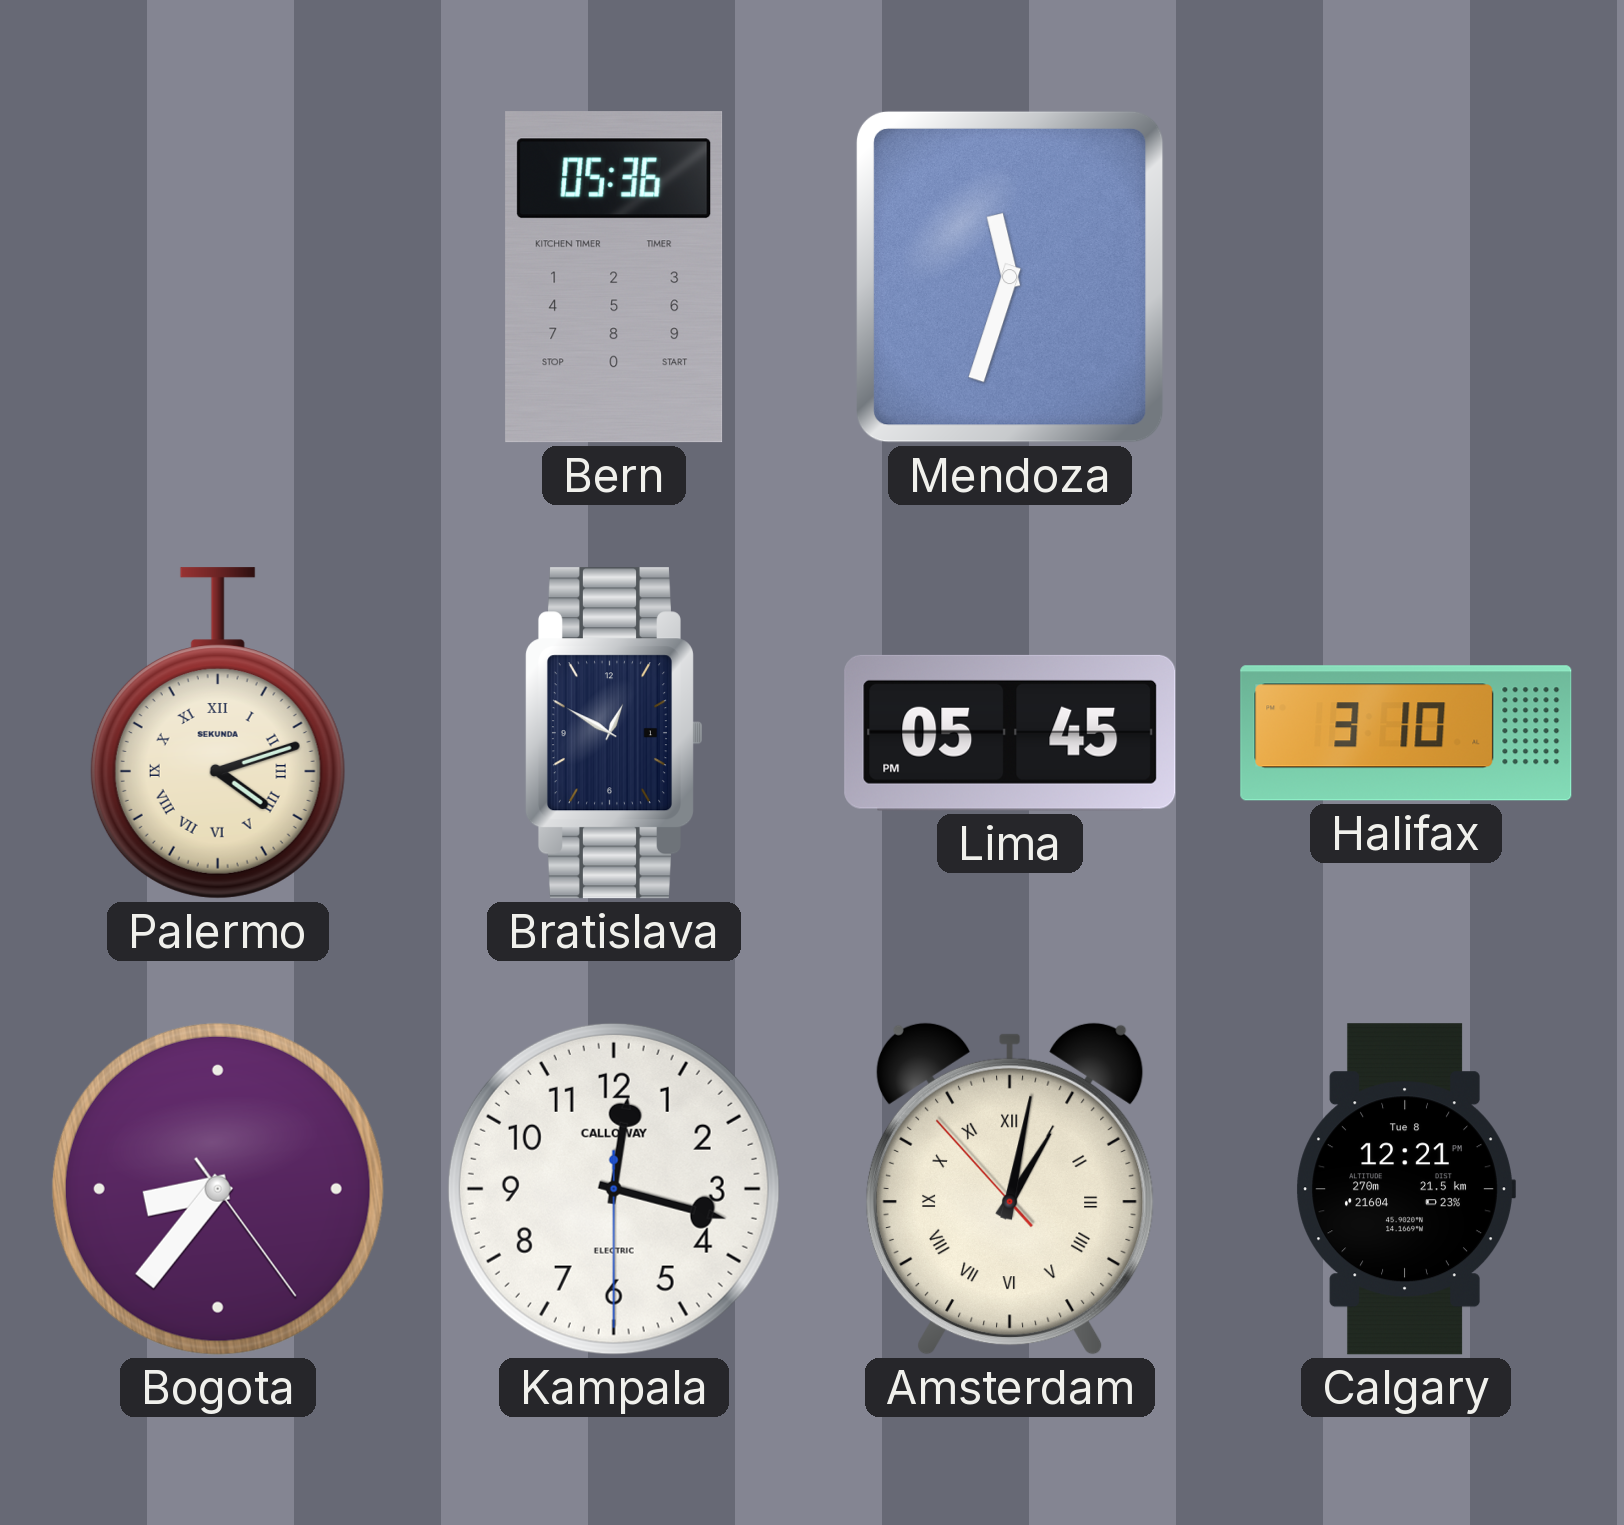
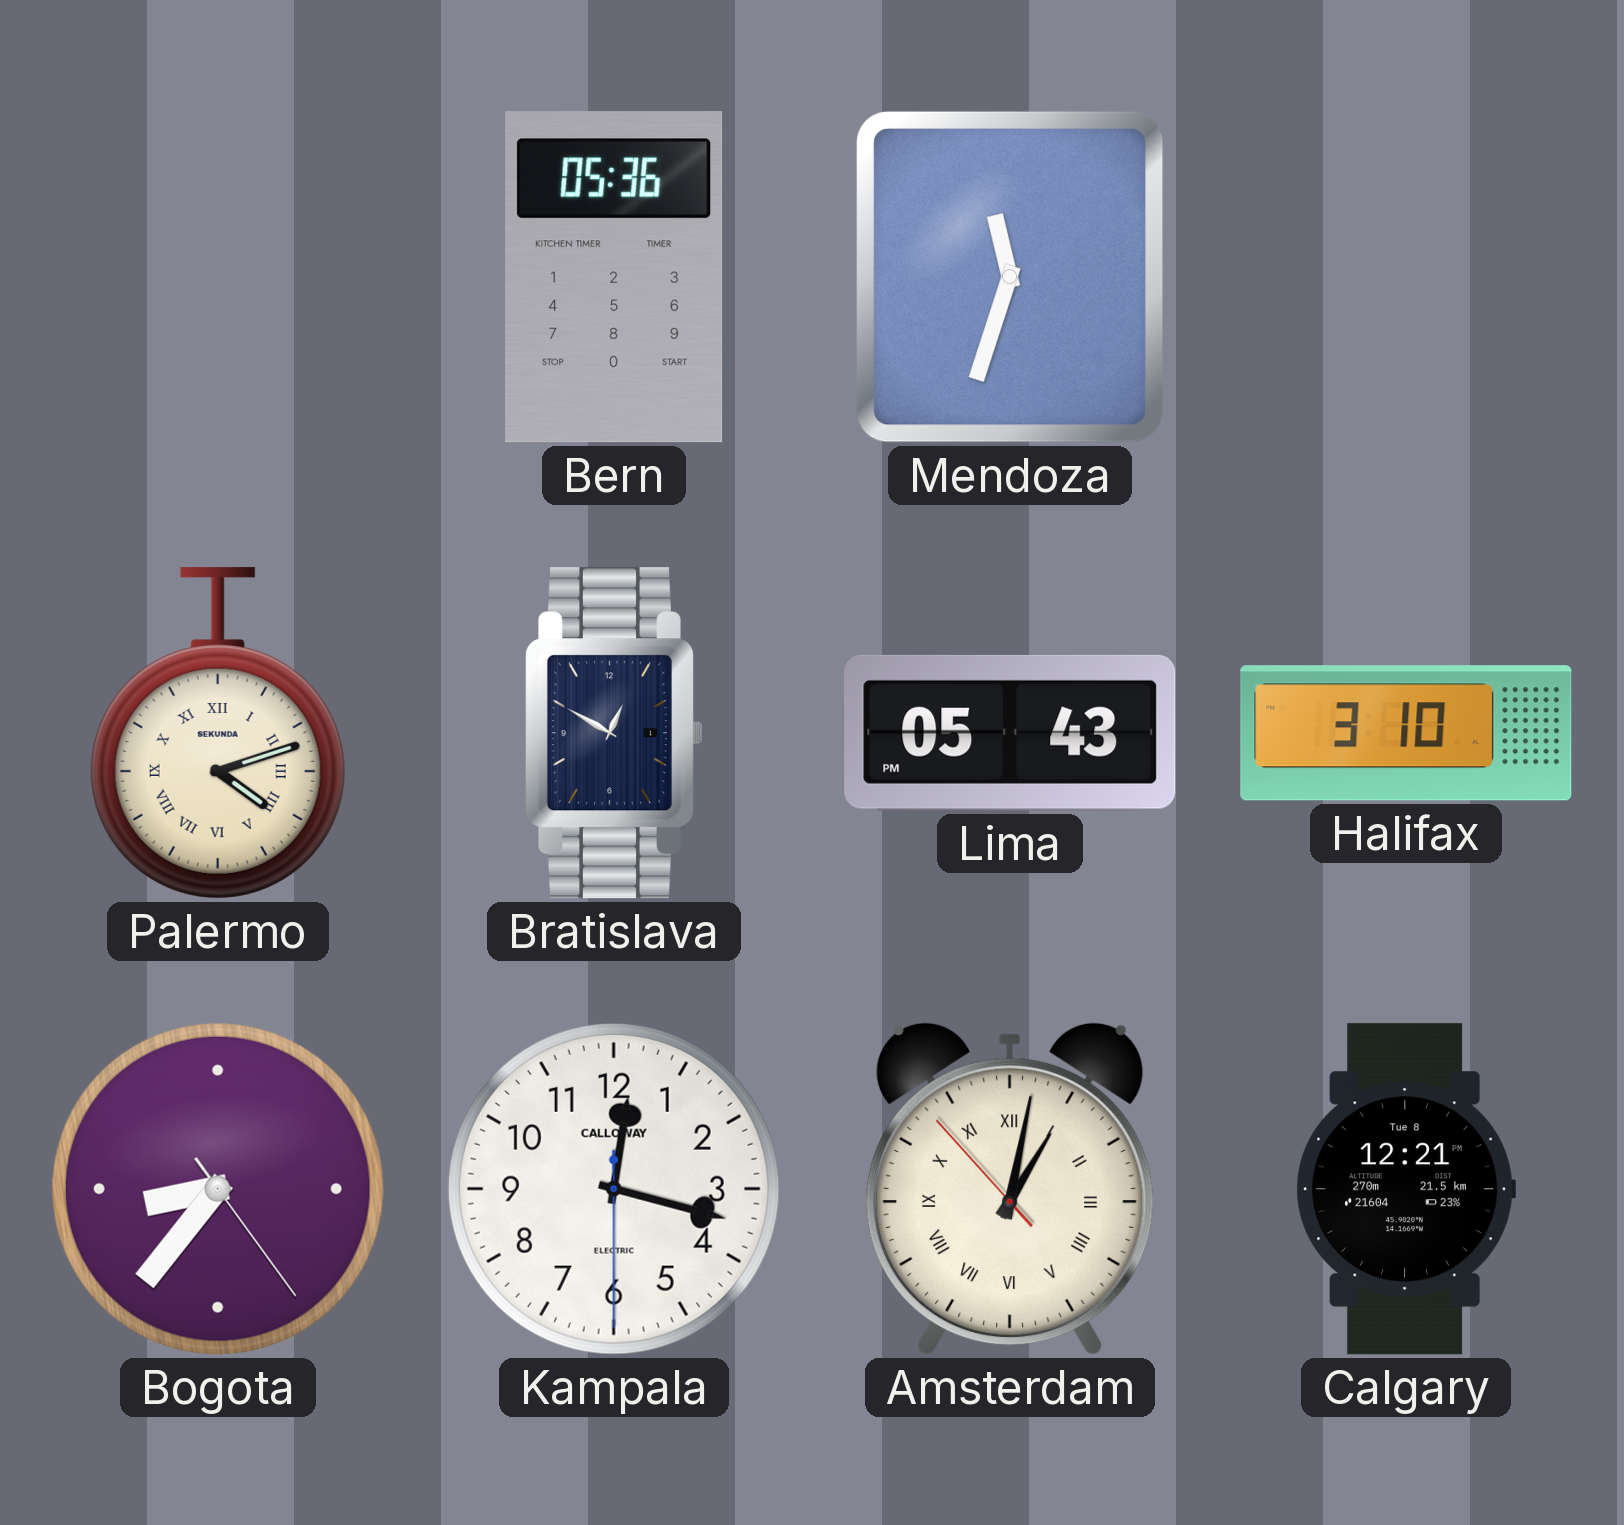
Lima: 05:45 -> 05:43 (1010, 733)
